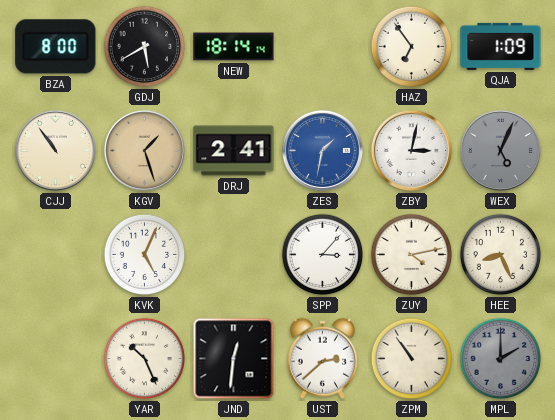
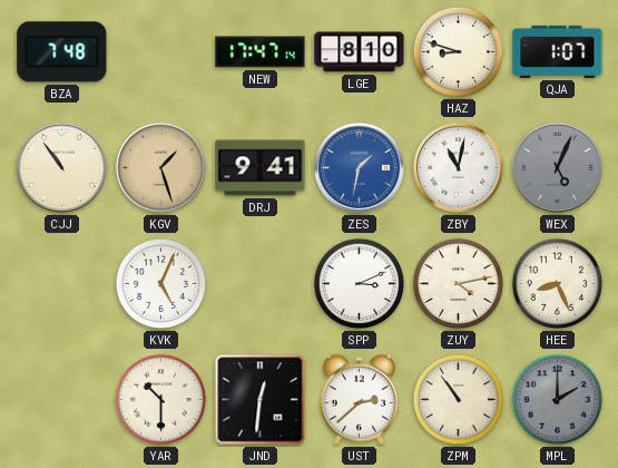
BZA: 8:00 -> 7:48 (62, 52)
GDJ: 5:40 -> none (145, 47)
NEW: 18:14 -> 17:47 (261, 52)
LGE: none -> 8:10 (360, 52)
HAZ: 6:54 -> 8:48 (459, 52)
QJA: 1:09 -> 1:07 (558, 51)
DRJ: 2:41 -> 9:41 (261, 168)
ZBY: 3:02 -> 11:02 (458, 167)
SPP: 3:07 -> 3:11 (360, 284)
YAR: 10:26 -> 10:30 (161, 400)
